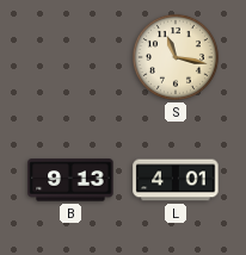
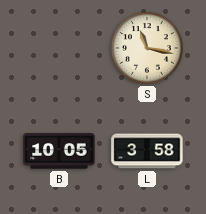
B: 9:13 -> 10:05 (59, 151)
L: 4:01 -> 3:58 (147, 151)
